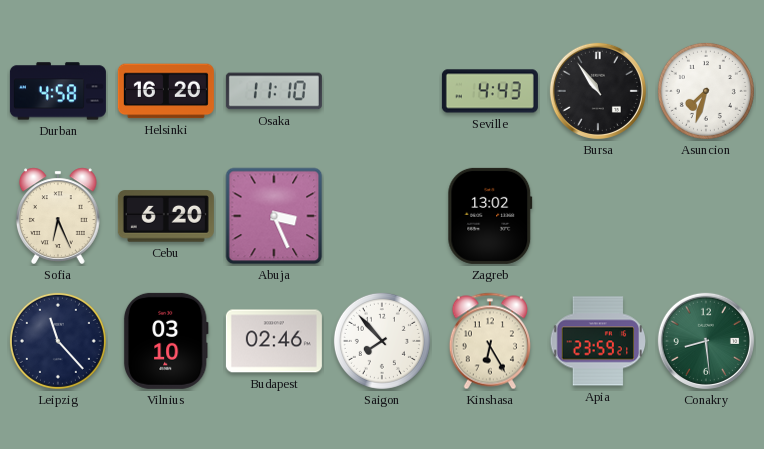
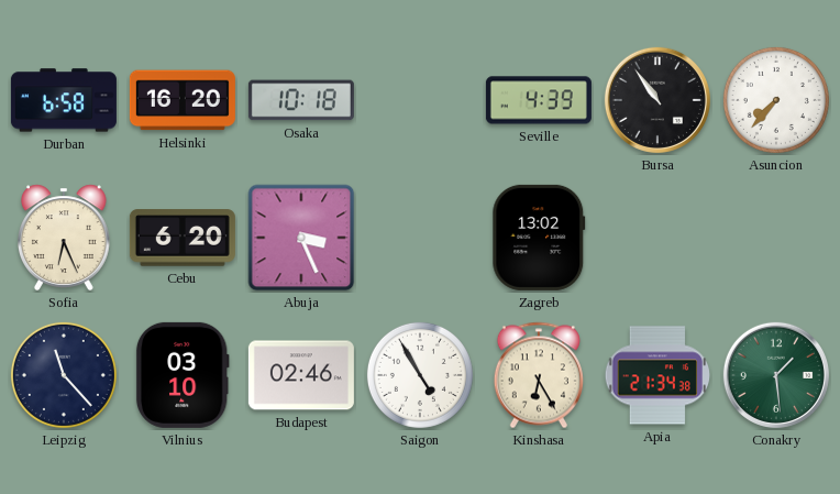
Durban: 4:58 -> 6:58 (64, 100)
Osaka: 11:10 -> 10:18 (301, 100)
Seville: 4:43 -> 4:39 (539, 100)
Asuncion: 7:33 -> 7:37 (776, 100)
Saigon: 7:53 -> 4:55 (420, 375)
Apia: 23:59 -> 21:34 (657, 375)
Conakry: 8:29 -> 1:29 (776, 375)
